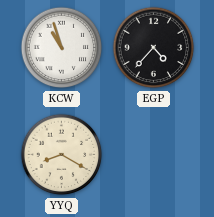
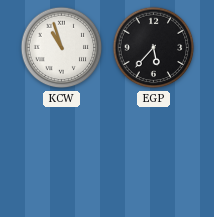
EGP: 4:37 -> 5:37 (154, 48)
YYQ: 8:20 -> none (62, 155)
